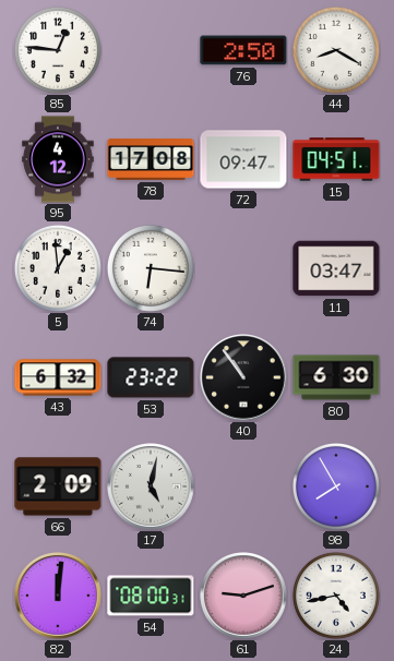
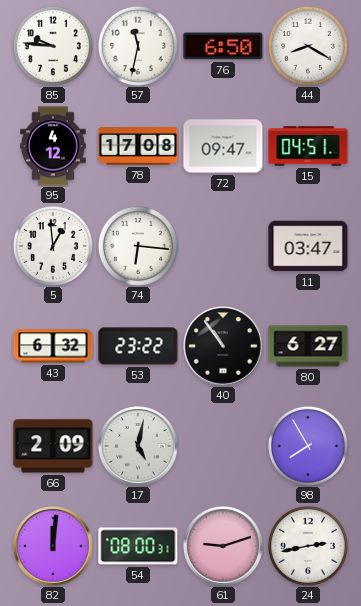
85: 12:46 -> 9:46 (53, 46)
57: none -> 11:32 (138, 46)
76: 2:50 -> 6:50 (223, 46)
80: 6:30 -> 6:27 (308, 346)
24: 4:43 -> 2:43 (308, 546)
